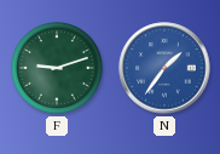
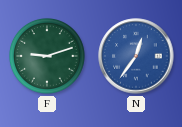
N: 1:36 -> 12:36 (136, 56)
